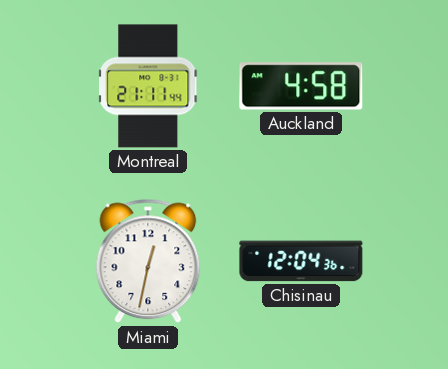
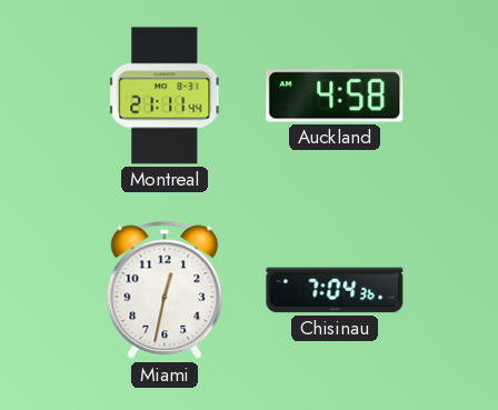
Chisinau: 12:04 -> 7:04 (335, 290)
